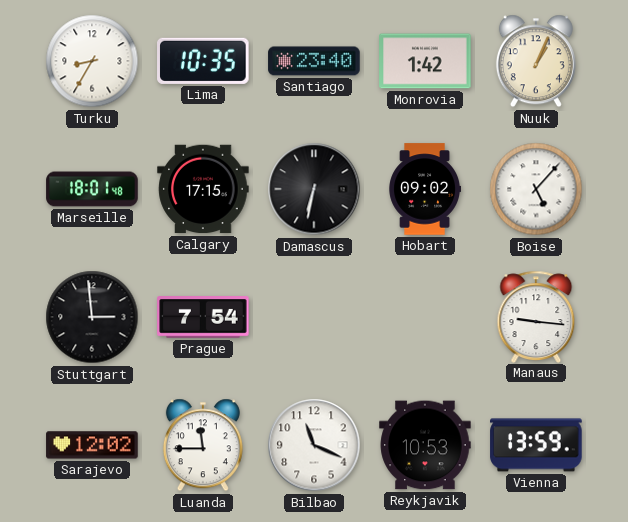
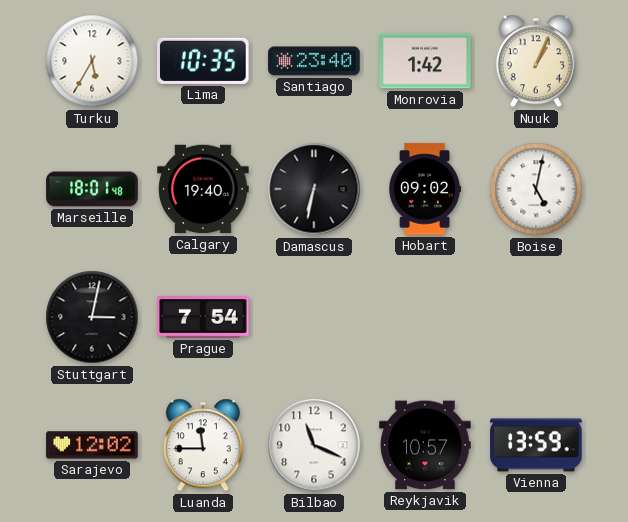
Turku: 8:35 -> 5:35 (92, 61)
Calgary: 17:15 -> 19:40 (203, 189)
Boise: 5:07 -> 5:02 (536, 189)
Stuttgart: 2:59 -> 3:02 (92, 317)
Manaus: 9:16 -> none (536, 316)
Reykjavik: 10:53 -> 10:57 (425, 445)
